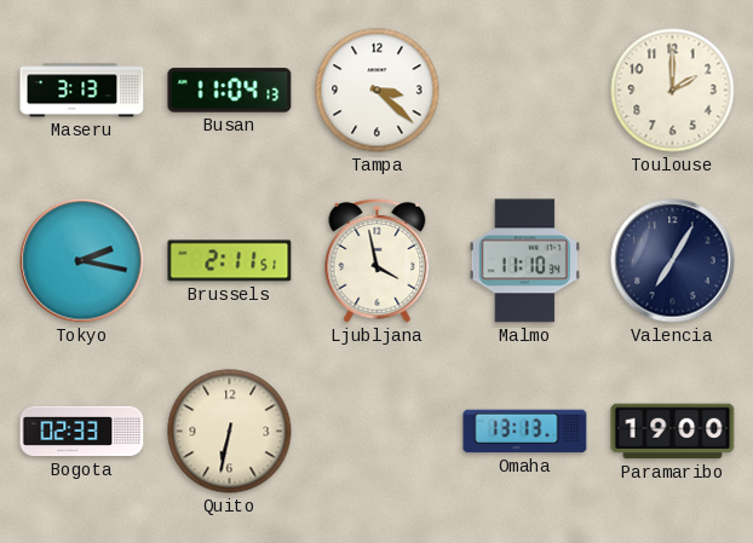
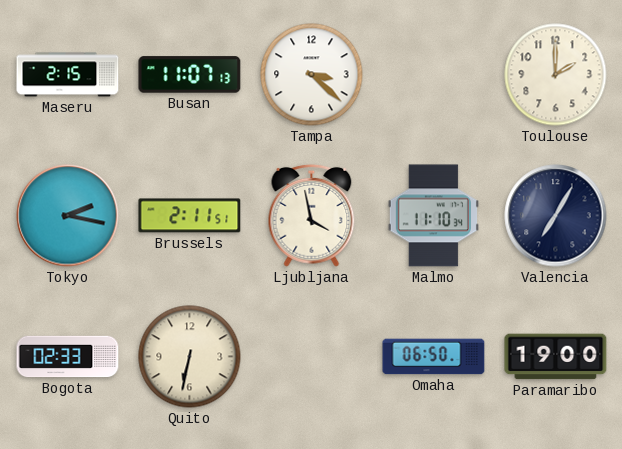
Maseru: 3:13 -> 2:15 (68, 75)
Busan: 11:04 -> 11:07 (190, 75)
Omaha: 13:13 -> 06:50 (434, 357)
